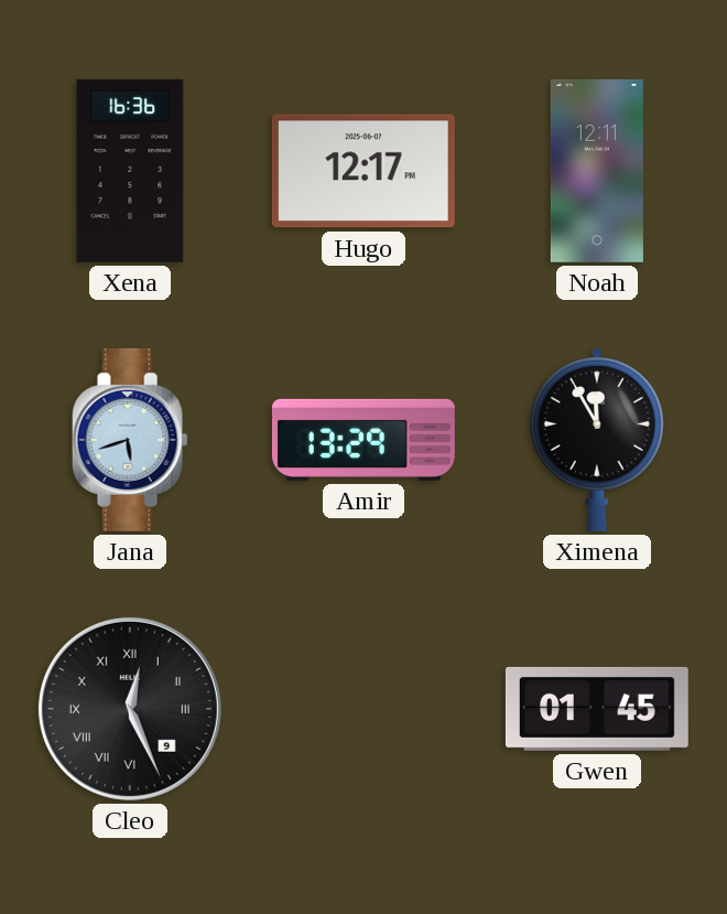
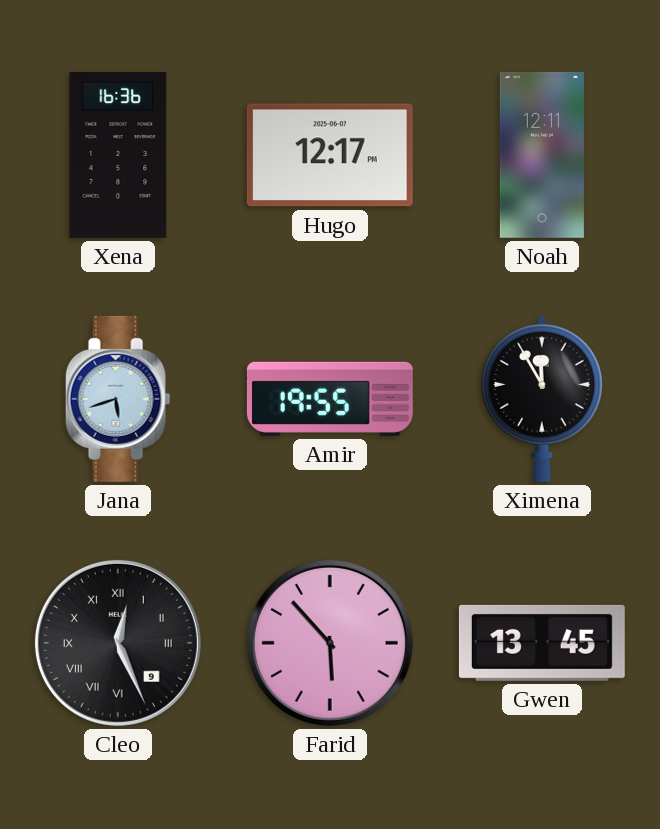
Amir: 13:29 -> 19:55 (330, 399)
Farid: none -> 5:53 (330, 643)
Gwen: 01:45 -> 13:45 (542, 643)
